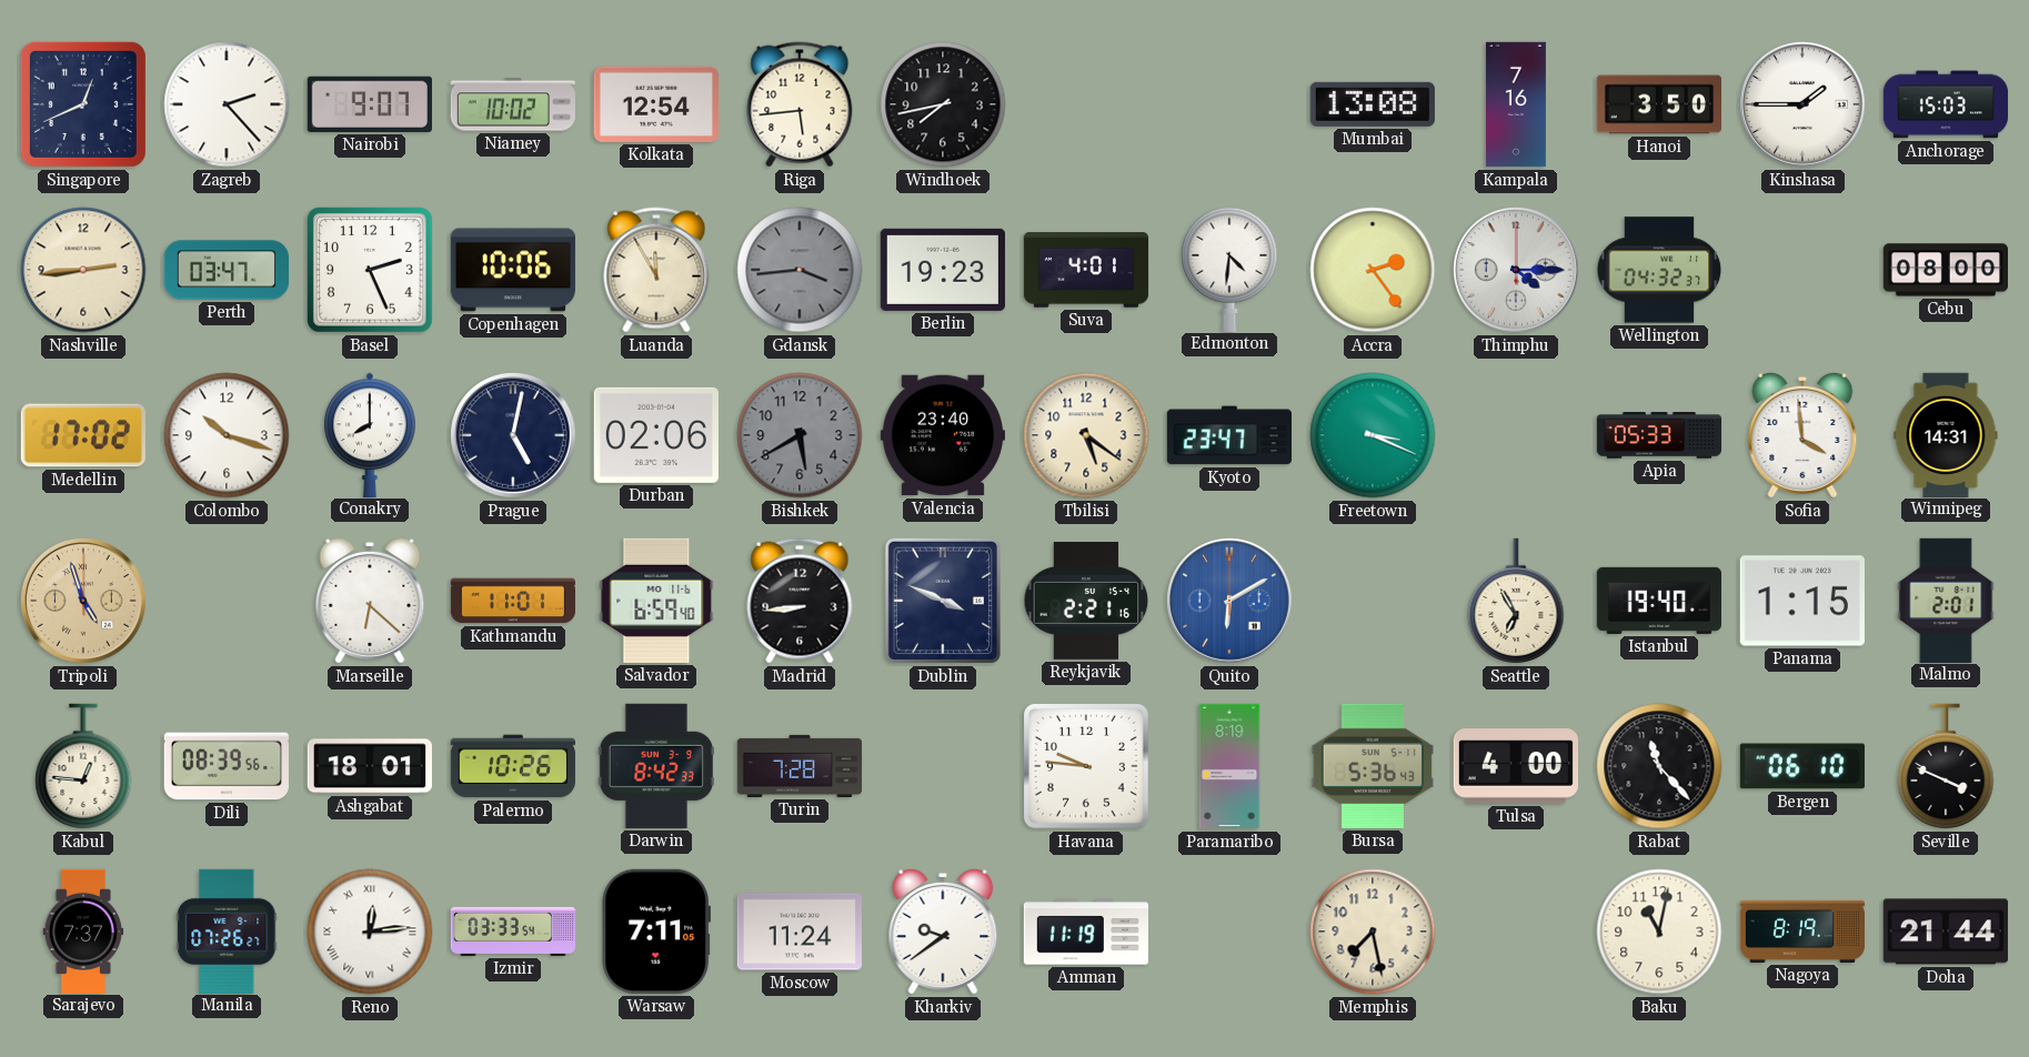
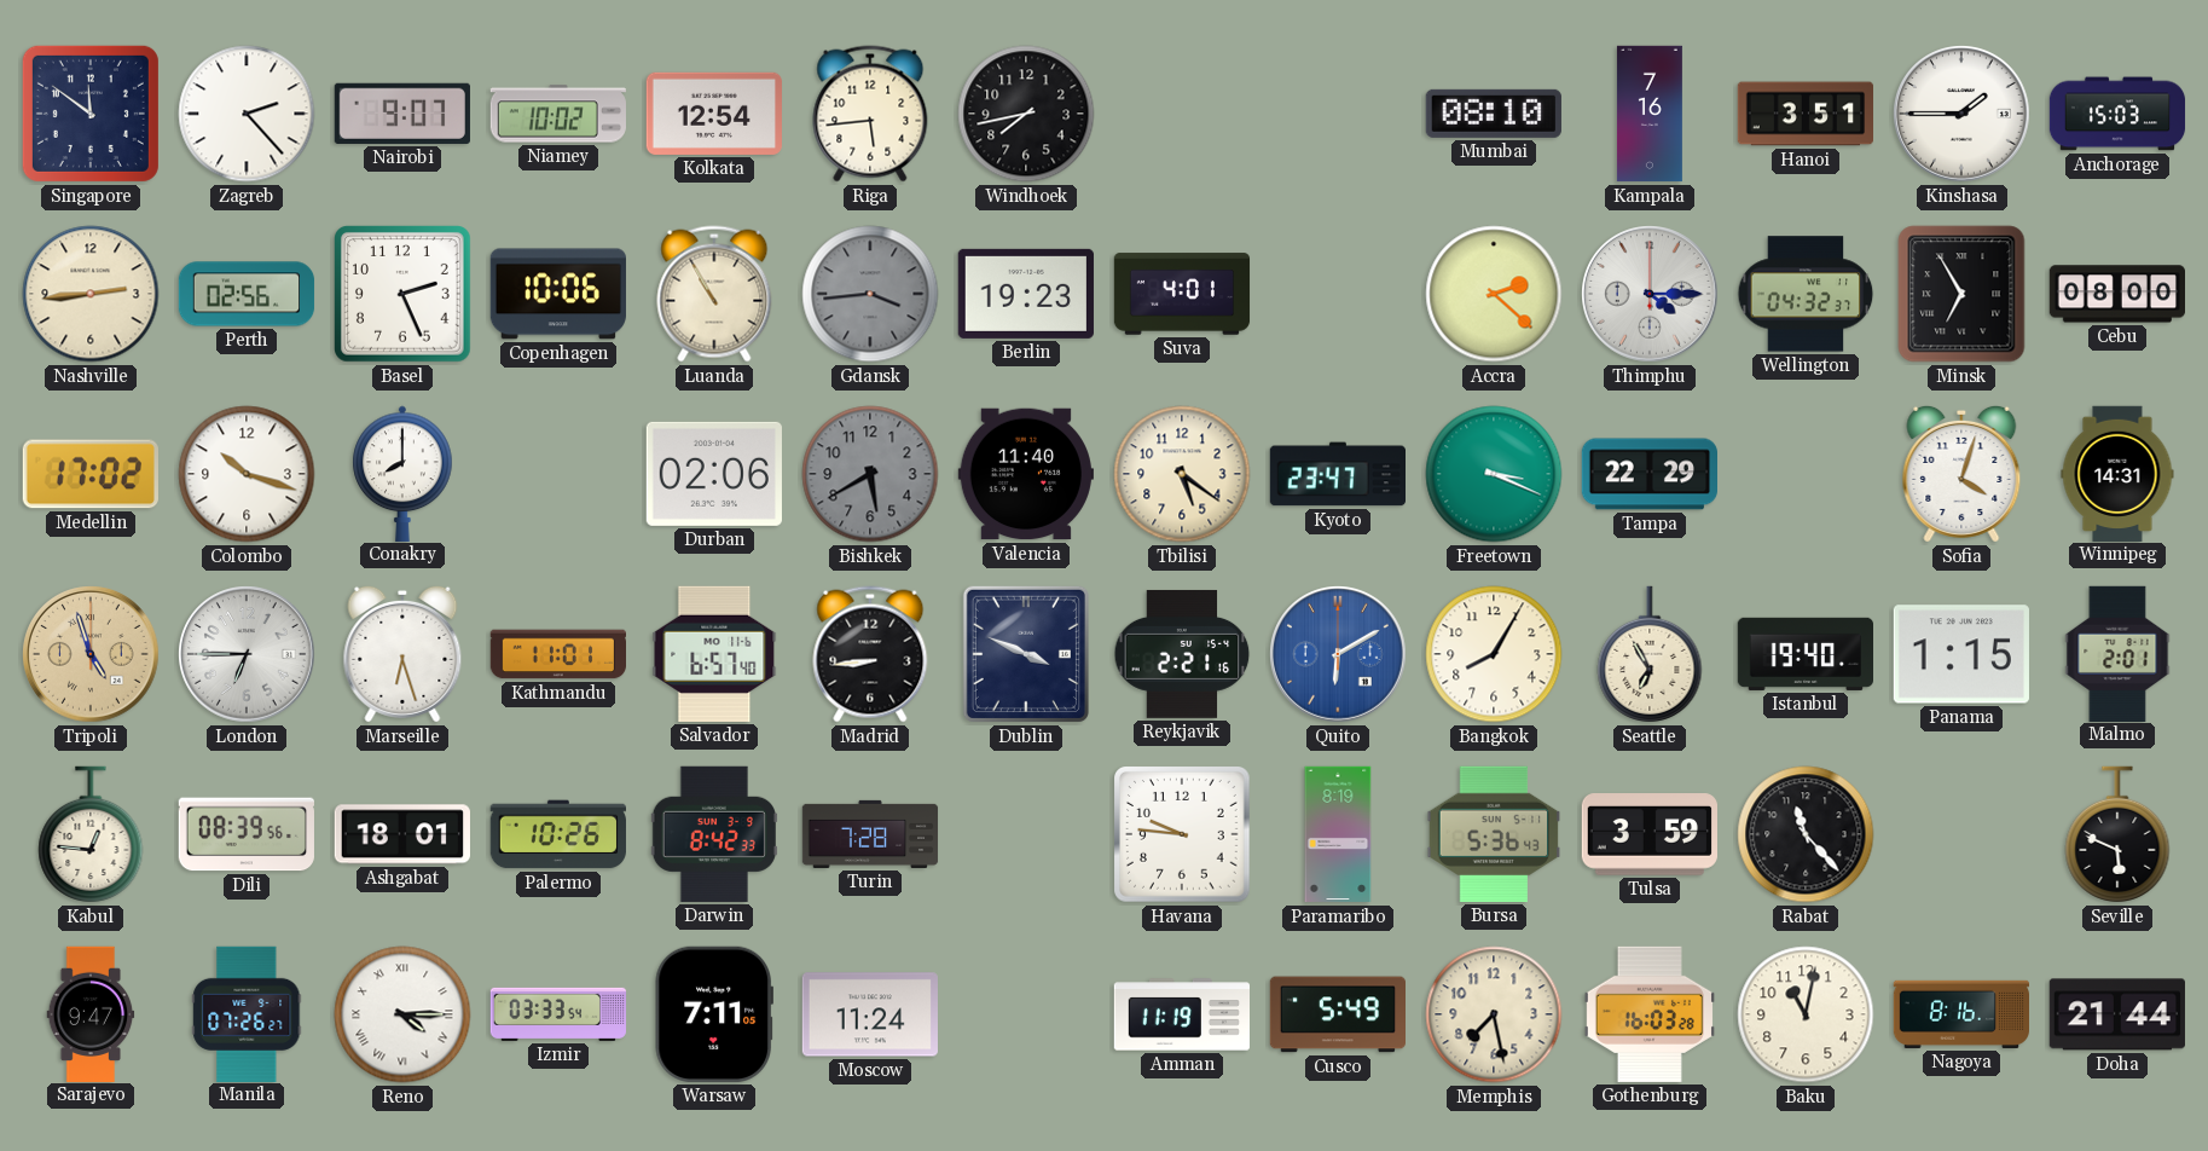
Singapore: 12:41 -> 11:51 (91, 114)
Mumbai: 13:08 -> 08:10 (1494, 114)
Hanoi: 3:50 -> 3:51 (1804, 114)
Perth: 03:47 -> 02:56 (247, 294)
Luanda: 11:55 -> 10:55 (714, 294)
Edmonton: 4:31 -> none (1229, 269)
Accra: 2:24 -> 2:22 (1494, 294)
Minsk: none -> 6:55 (1961, 294)
Prague: 5:02 -> none (514, 436)
Valencia: 23:40 -> 11:40 (1025, 474)
Tampa: none -> 22:29 (1648, 474)
Apia: 05:33 -> none (1659, 435)
Sofia: 3:59 -> 4:03 (1961, 474)
London: none -> 6:45 (248, 655)
Marseille: 6:22 -> 6:27 (402, 654)
Salvador: 6:59 -> 6:57 (714, 654)
Bangkok: none -> 8:05 (1494, 654)
Tulsa: 4:00 -> 3:59 (1648, 834)
Bergen: 06:10 -> none (1802, 766)
Seville: 3:49 -> 5:49 (2117, 834)
Sarajevo: 7:37 -> 9:47 (91, 1013)
Reno: 12:14 -> 4:15 (402, 1014)
Kharkiv: 9:39 -> none (943, 932)
Cusco: none -> 5:49 (1337, 1014)
Gothenburg: none -> 16:03 (1650, 1014)
Nagoya: 8:19 -> 8:16 (1960, 1014)
